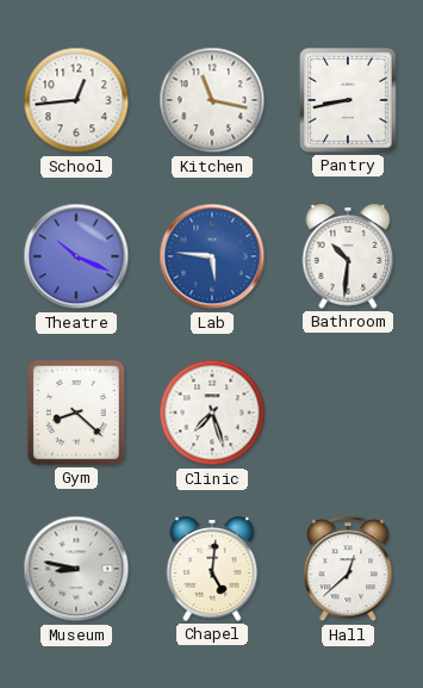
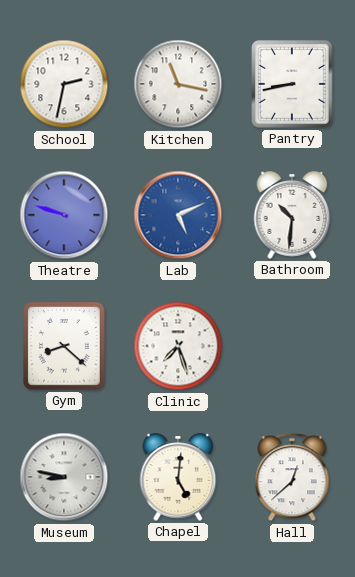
School: 12:44 -> 2:32 (64, 84)
Theatre: 10:19 -> 9:48 (64, 215)
Lab: 5:46 -> 5:11 (178, 215)
